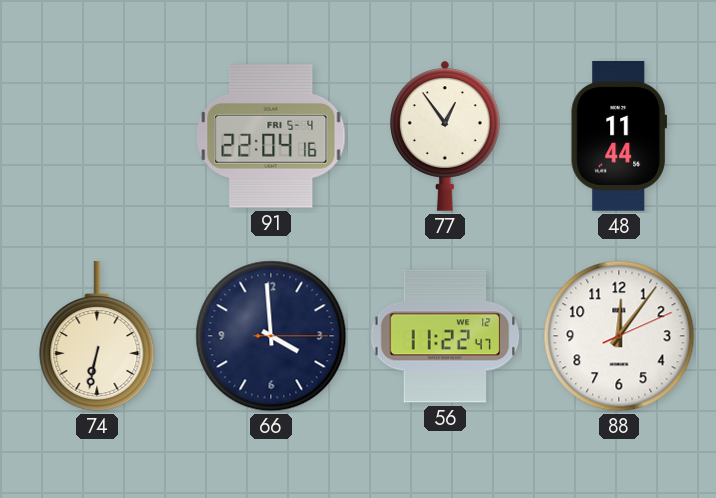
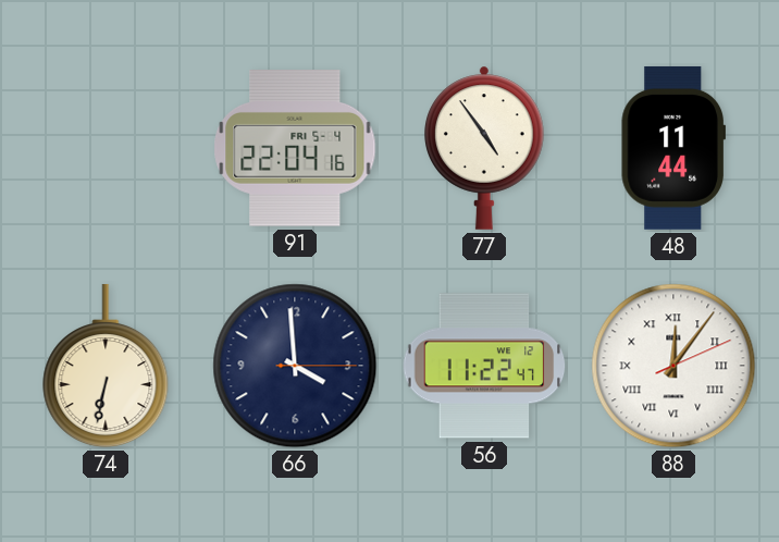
77: 12:54 -> 4:54 (484, 148)
88 numerals: Arabic -> Roman (673, 366)
